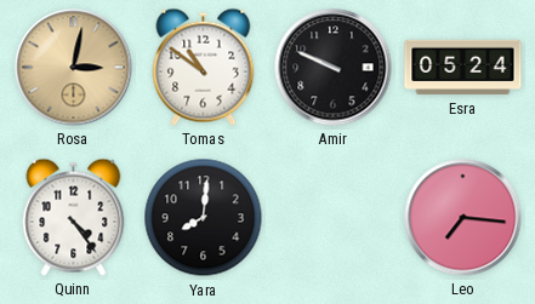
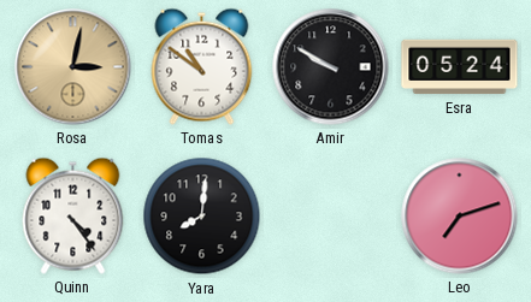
Amir: 9:49 -> 9:50 (331, 67)
Leo: 7:16 -> 7:12 (460, 217)
